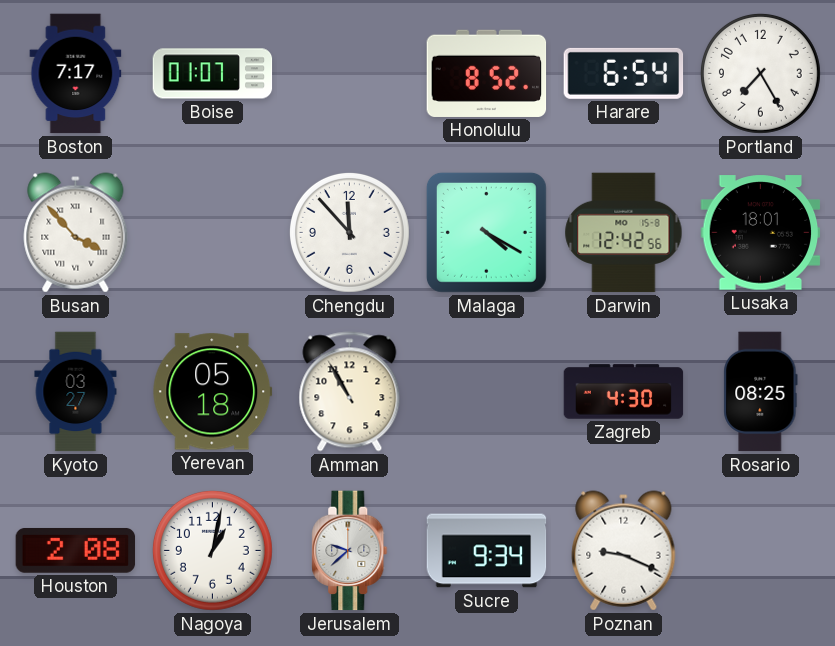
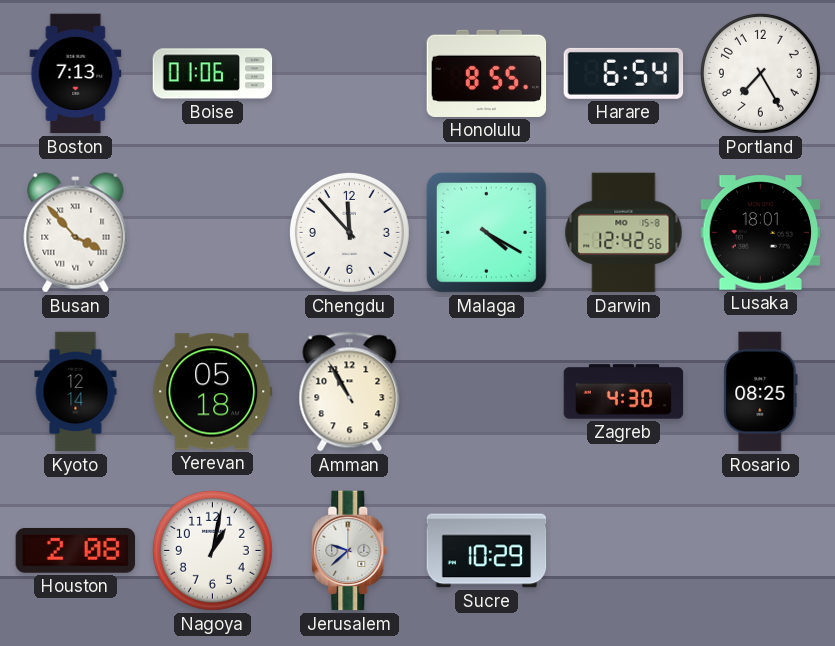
Boston: 7:17 -> 7:13 (76, 74)
Boise: 01:07 -> 01:06 (213, 74)
Honolulu: 8:52 -> 8:55 (487, 73)
Kyoto: 03:27 -> 12:14 (76, 392)
Sucre: 9:34 -> 10:29 (487, 551)
Poznan: 9:19 -> none (624, 551)
